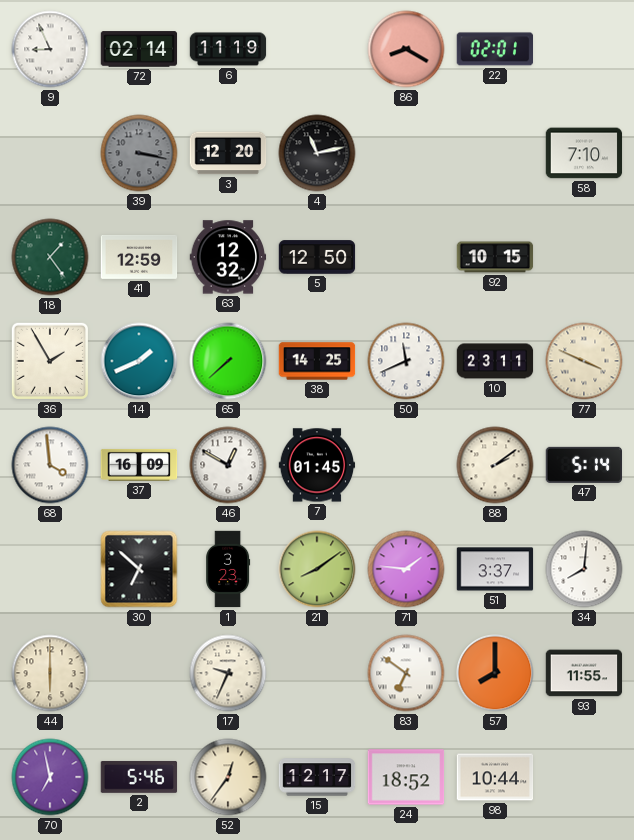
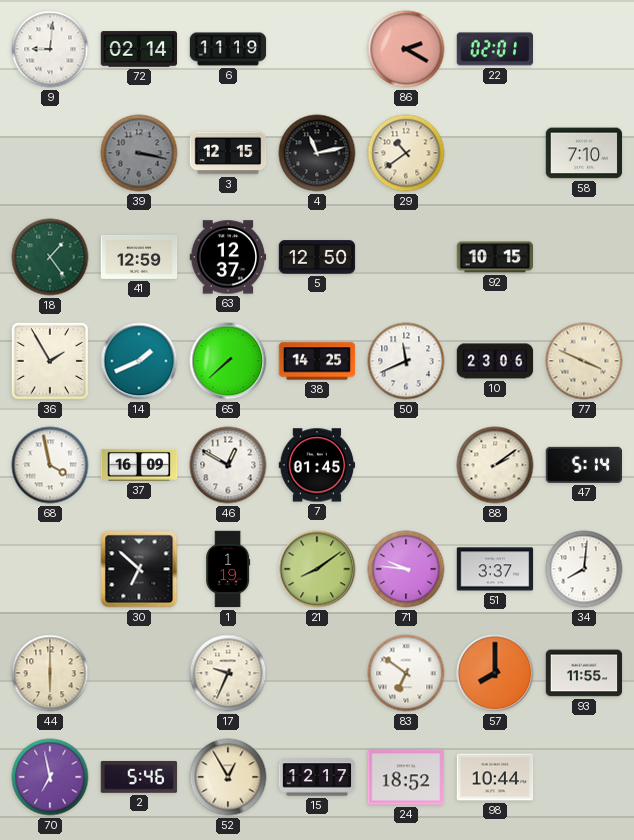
9: 8:56 -> 9:01 (50, 49)
86: 8:20 -> 2:20 (406, 49)
3: 12:20 -> 12:15 (228, 153)
29: none -> 10:39 (406, 153)
63: 12:32 -> 12:37 (228, 257)
10: 23:11 -> 23:06 (495, 361)
68: 3:59 -> 3:58 (50, 465)
1: 3:23 -> 1:19 (228, 569)
71: 1:46 -> 9:46 (406, 569)
52: 12:36 -> 12:55 (228, 777)
